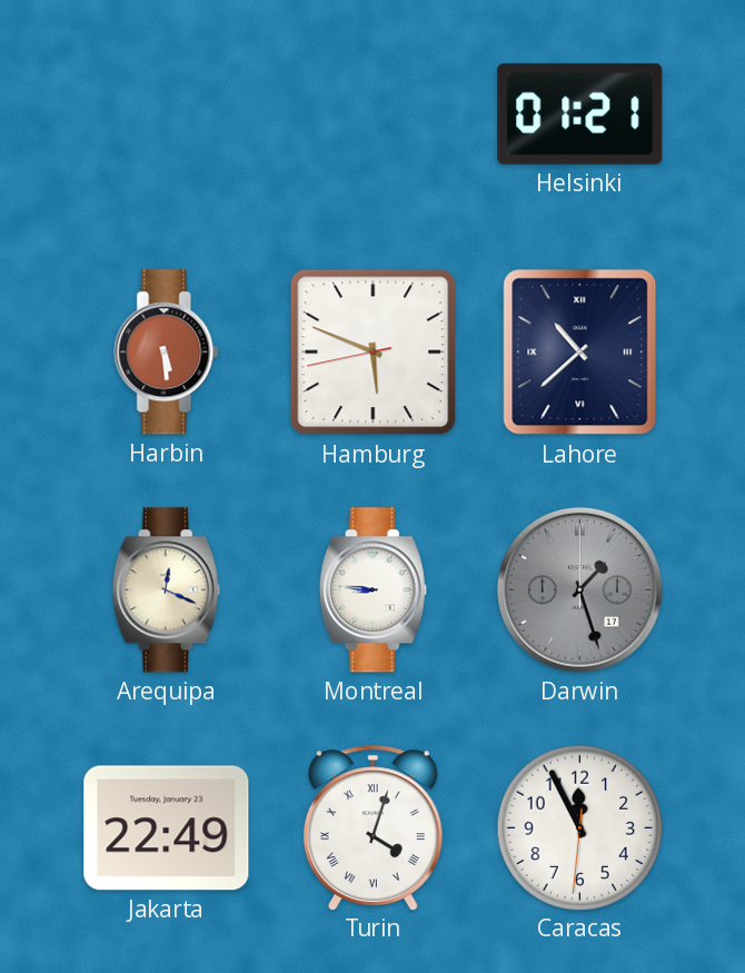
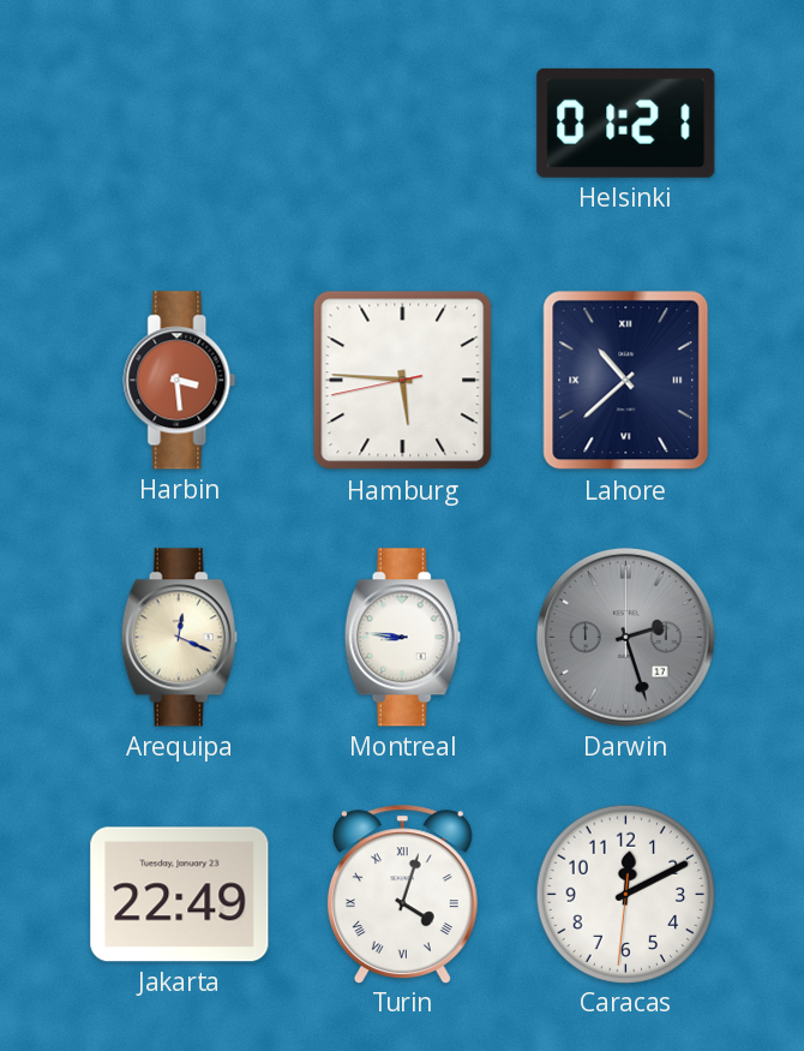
Harbin: 5:29 -> 3:29 (180, 381)
Hamburg: 5:48 -> 5:45 (403, 381)
Darwin: 1:27 -> 2:27 (626, 638)
Caracas: 11:55 -> 12:10 (625, 894)
